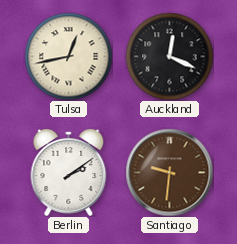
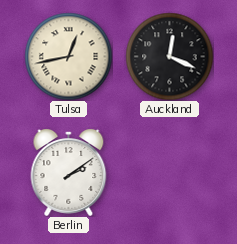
Santiago: 9:31 -> none (169, 172)
